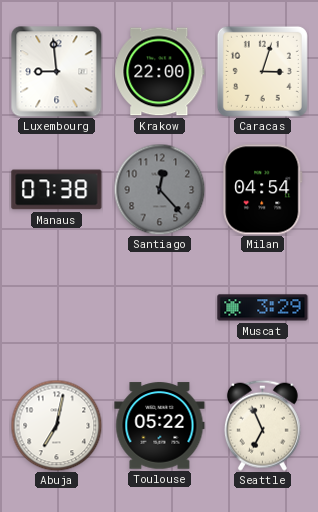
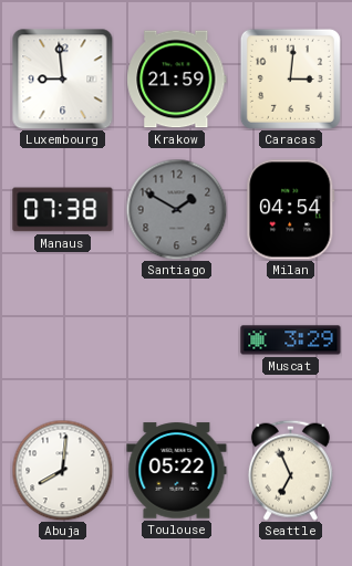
Krakow: 22:00 -> 21:59 (177, 80)
Caracas: 3:03 -> 3:01 (290, 78)
Santiago: 12:23 -> 1:50 (176, 209)
Abuja: 7:02 -> 8:01 (62, 470)
